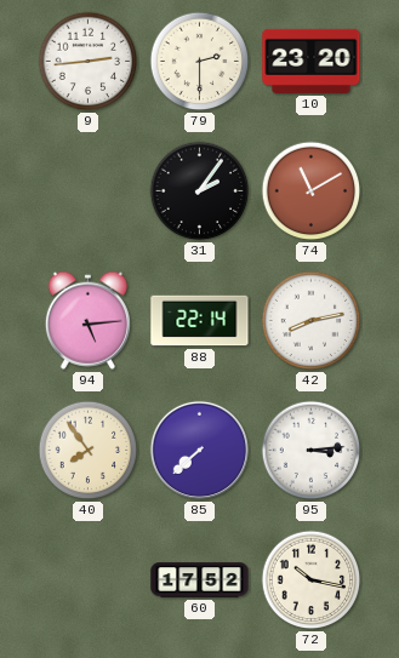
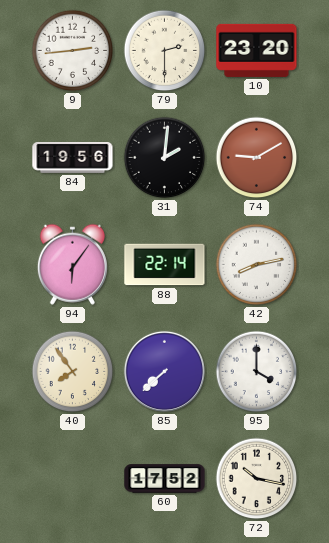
84: none -> 19:56 (73, 158)
31: 2:06 -> 2:01 (165, 158)
74: 11:10 -> 9:10 (257, 158)
94: 5:14 -> 6:06 (72, 264)
95: 3:14 -> 4:00 (257, 372)
